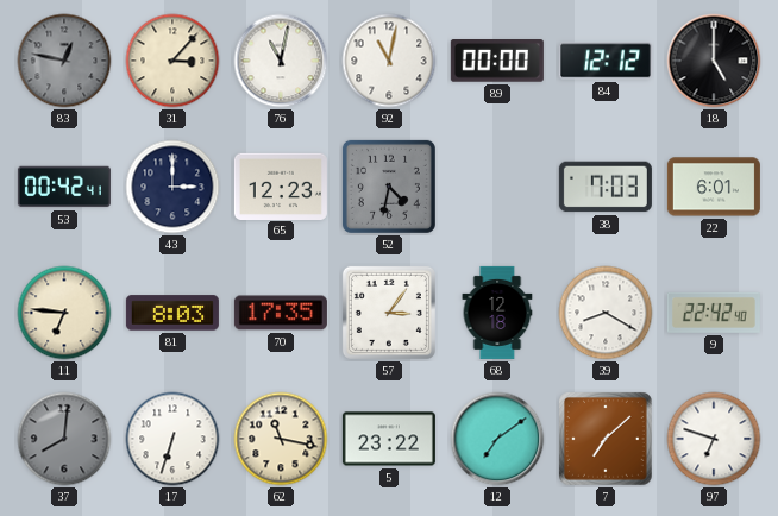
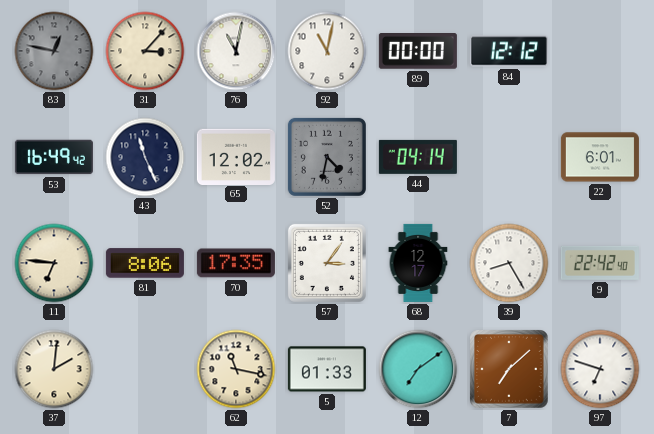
18: 5:00 -> none (714, 61)
53: 00:42 -> 16:49 (54, 157)
43: 3:00 -> 11:26 (145, 157)
65: 12:23 -> 12:02 (236, 156)
44: none -> 04:14 (418, 157)
38: 7:03 -> none (606, 187)
81: 8:03 -> 8:06 (145, 263)
68: 12:18 -> 12:17 (418, 263)
39: 8:20 -> 8:25 (509, 263)
37: 8:01 -> 2:01 (54, 369)
37 dial: grey -> cream (54, 369)
17: 6:33 -> none (172, 439)
5: 23:22 -> 01:33 (327, 369)
